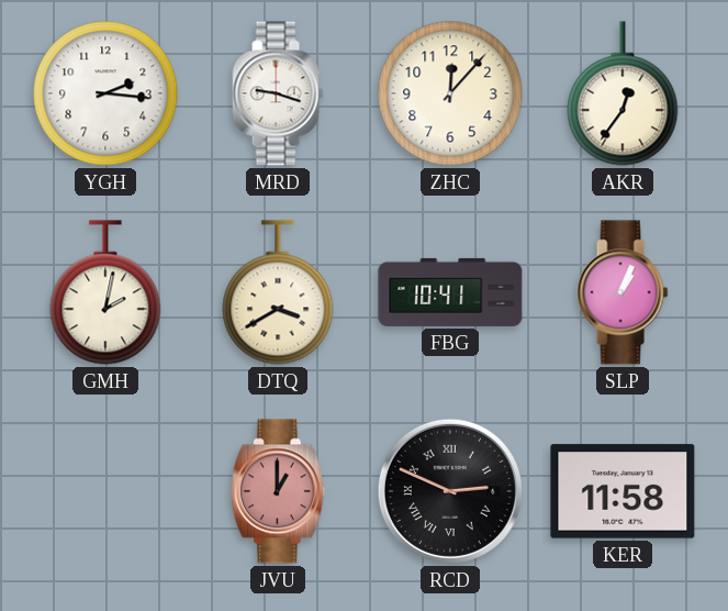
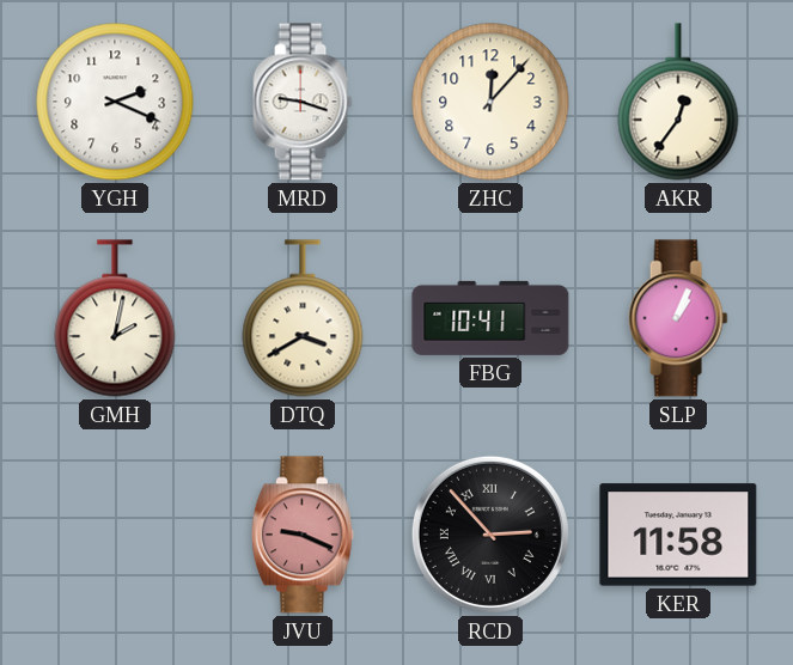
YGH: 2:16 -> 2:19 (115, 102)
JVU: 1:00 -> 9:19 (303, 535)
RCD: 2:49 -> 2:53 (490, 535)
